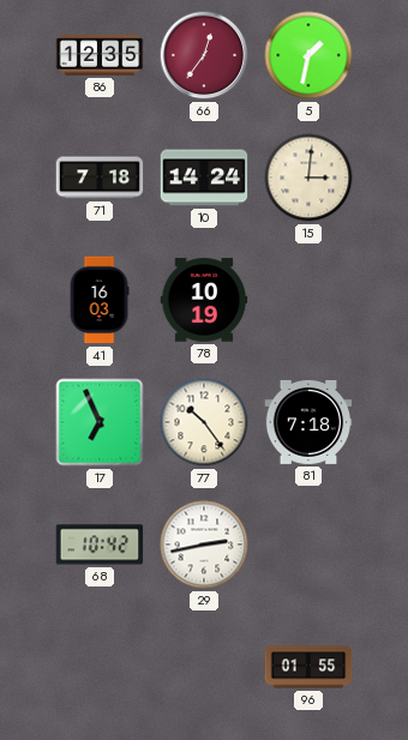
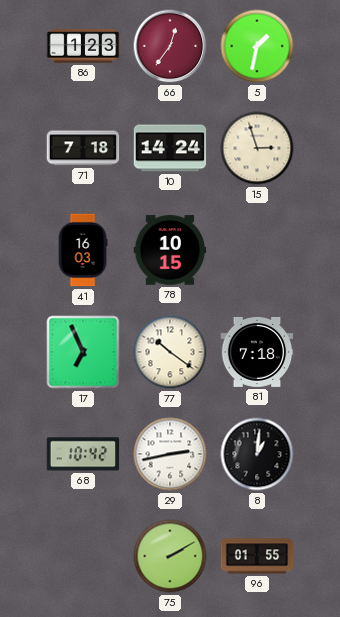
86: 12:35 -> 1:23 (83, 46)
15: 3:01 -> 2:57 (257, 148)
78: 10:19 -> 10:15 (170, 250)
77: 10:24 -> 10:21 (170, 352)
8: none -> 1:01 (257, 454)
75: none -> 2:10 (170, 556)
